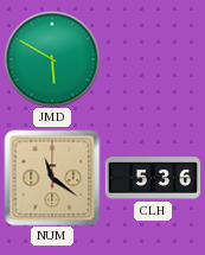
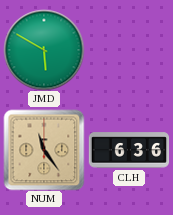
NUM: 11:21 -> 11:24 (44, 150)
CLH: 5:36 -> 6:36 (129, 150)
